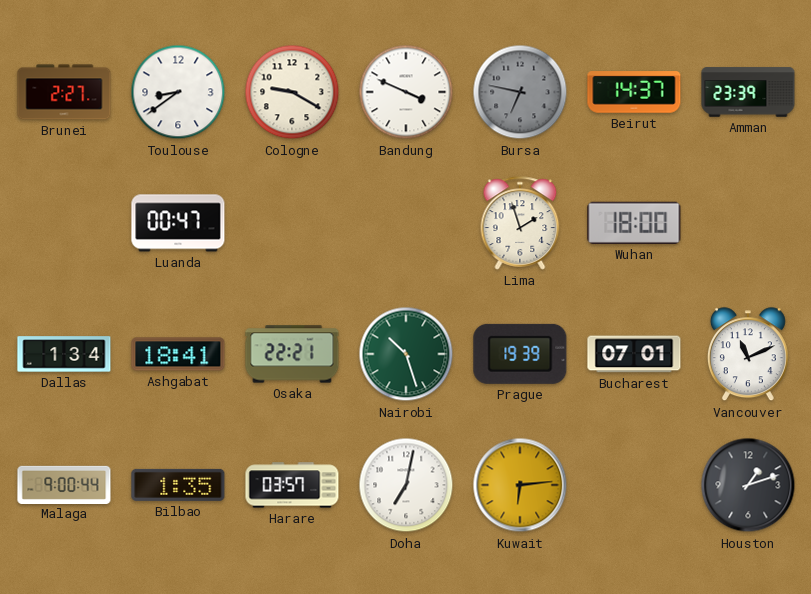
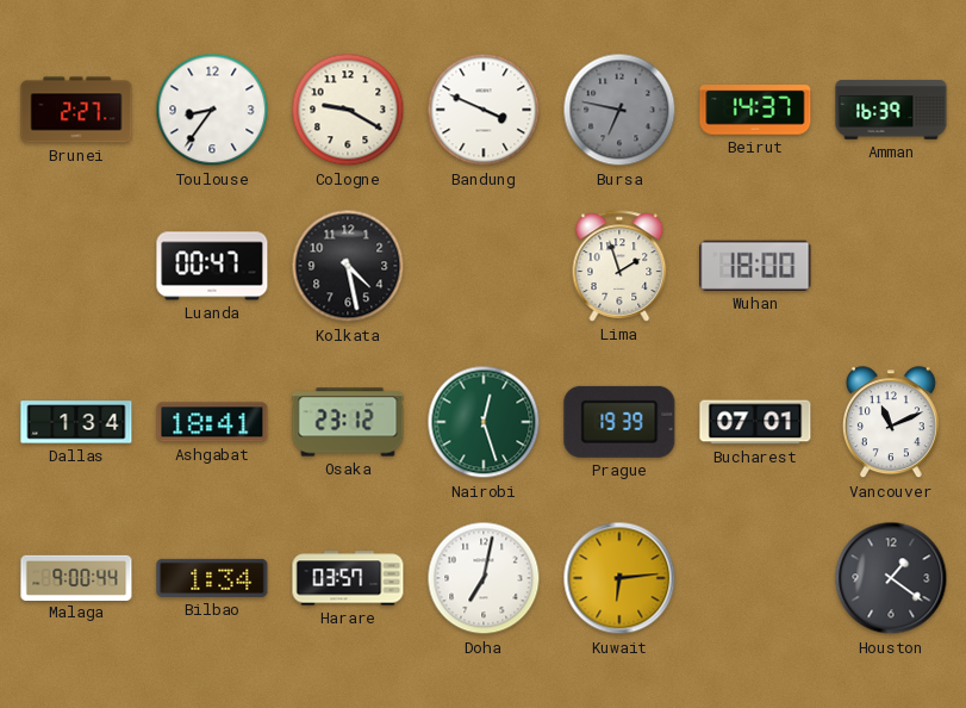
Toulouse: 8:39 -> 8:36 (212, 110)
Amman: 23:39 -> 16:39 (891, 110)
Kolkata: none -> 4:28 (348, 266)
Osaka: 22:21 -> 23:12 (348, 422)
Nairobi: 10:27 -> 12:27 (484, 422)
Bilbao: 1:35 -> 1:34 (212, 578)
Houston: 1:12 -> 1:21 (891, 578)
